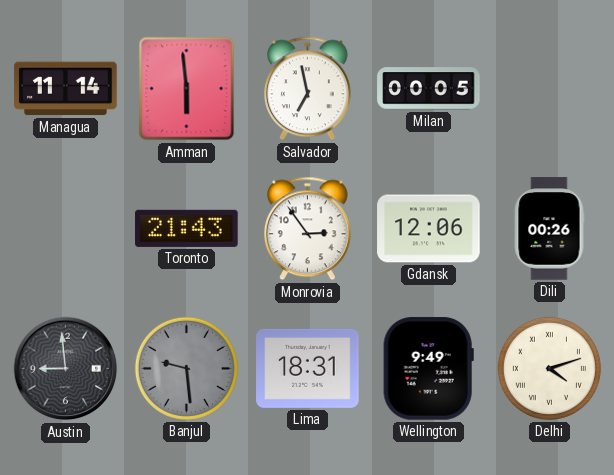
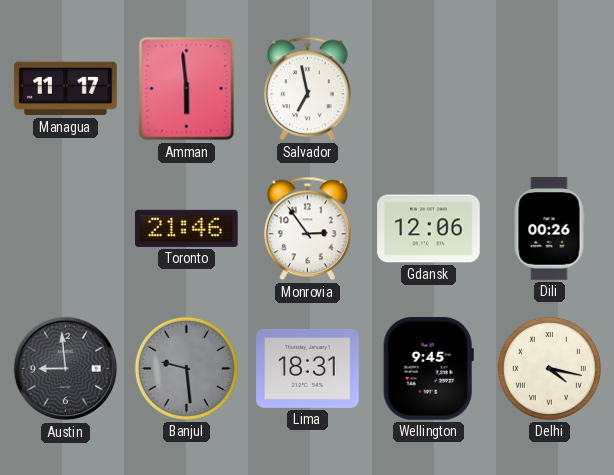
Managua: 11:14 -> 11:17 (66, 89)
Milan: 00:05 -> none (429, 89)
Toronto: 21:43 -> 21:46 (187, 228)
Wellington: 9:49 -> 9:45 (428, 369)
Delhi: 4:12 -> 4:17 (549, 368)
